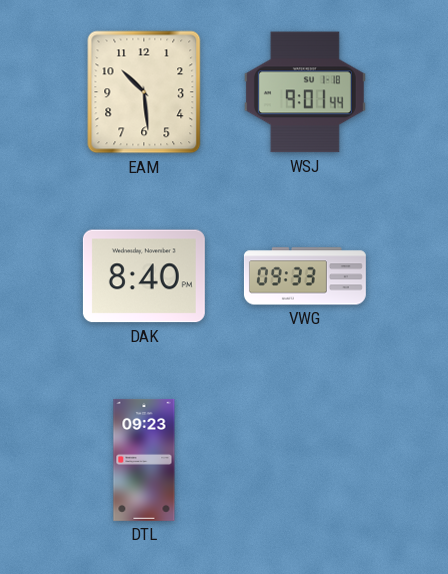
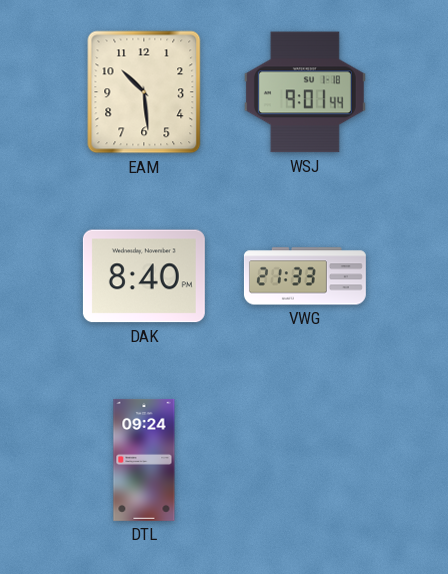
VWG: 09:33 -> 21:33 (305, 276)
DTL: 09:23 -> 09:24 (144, 460)
